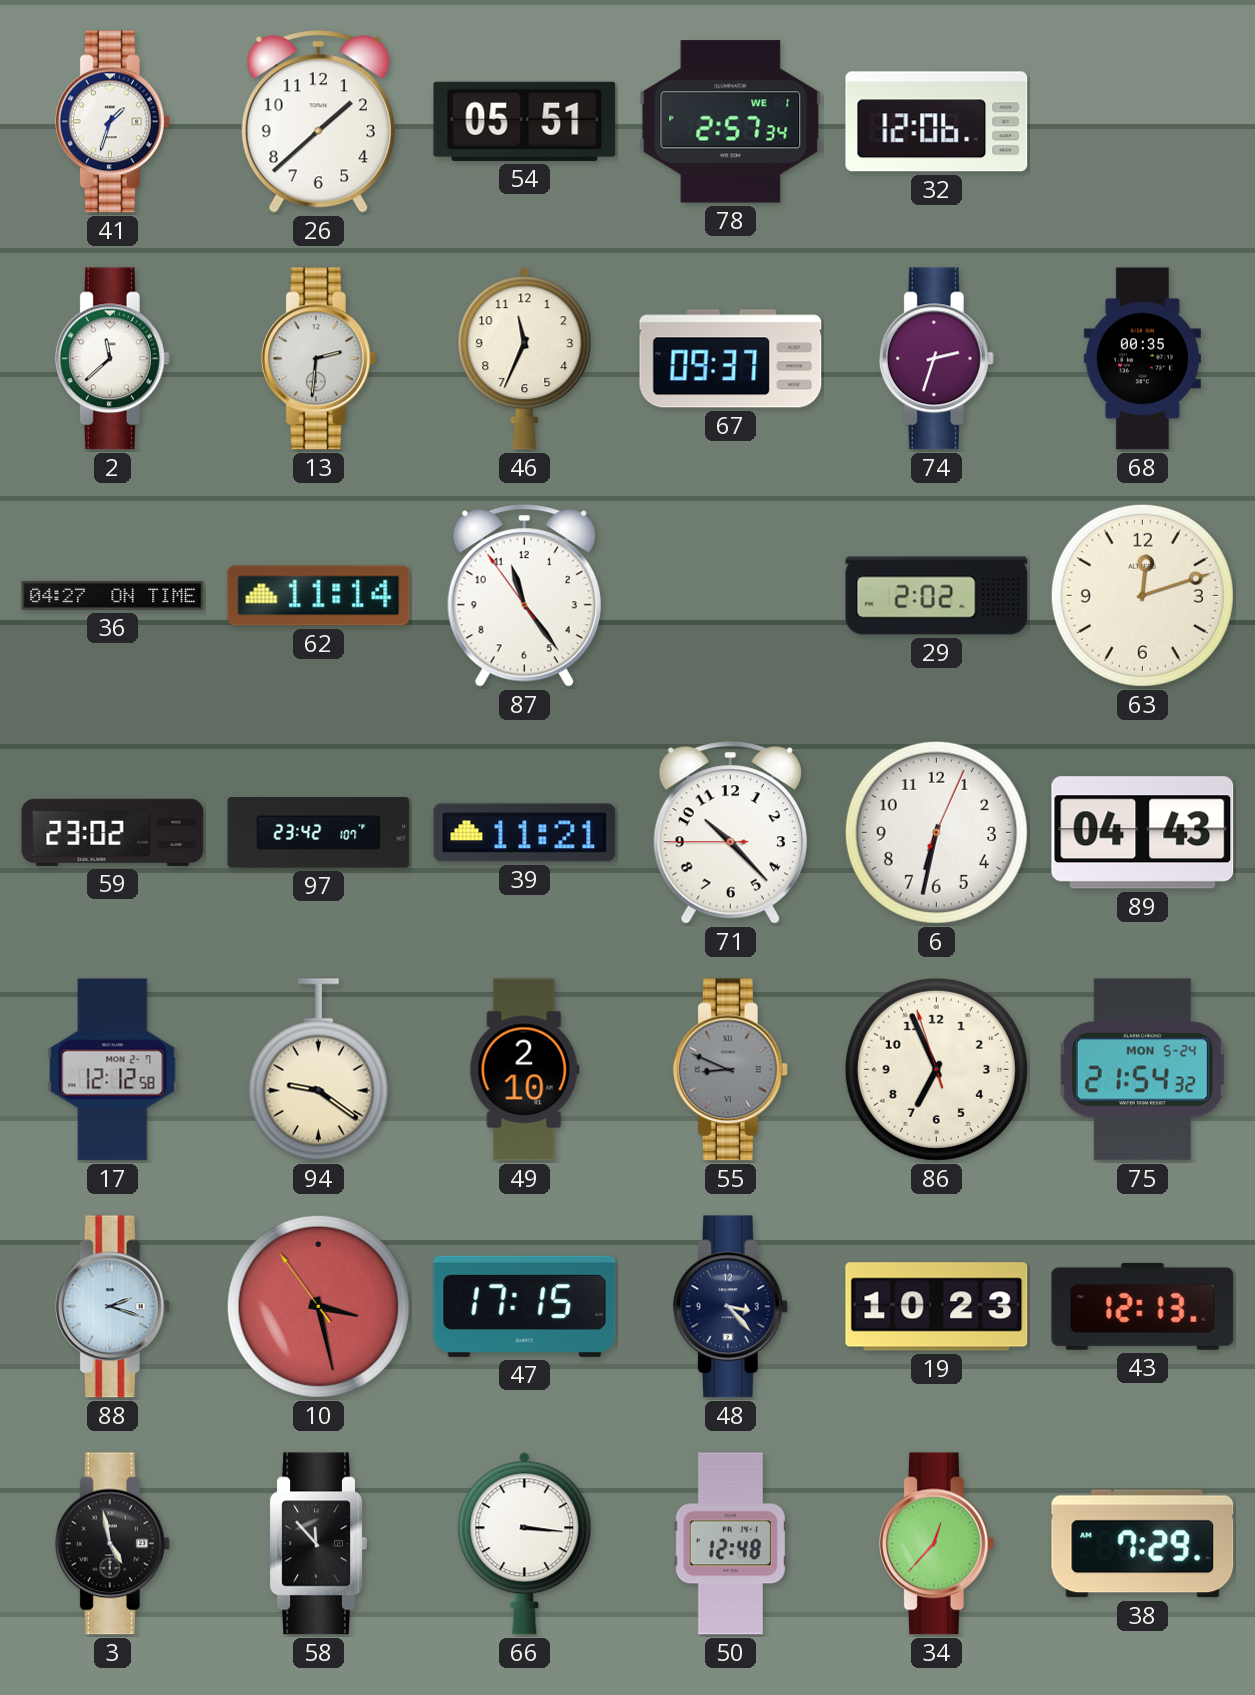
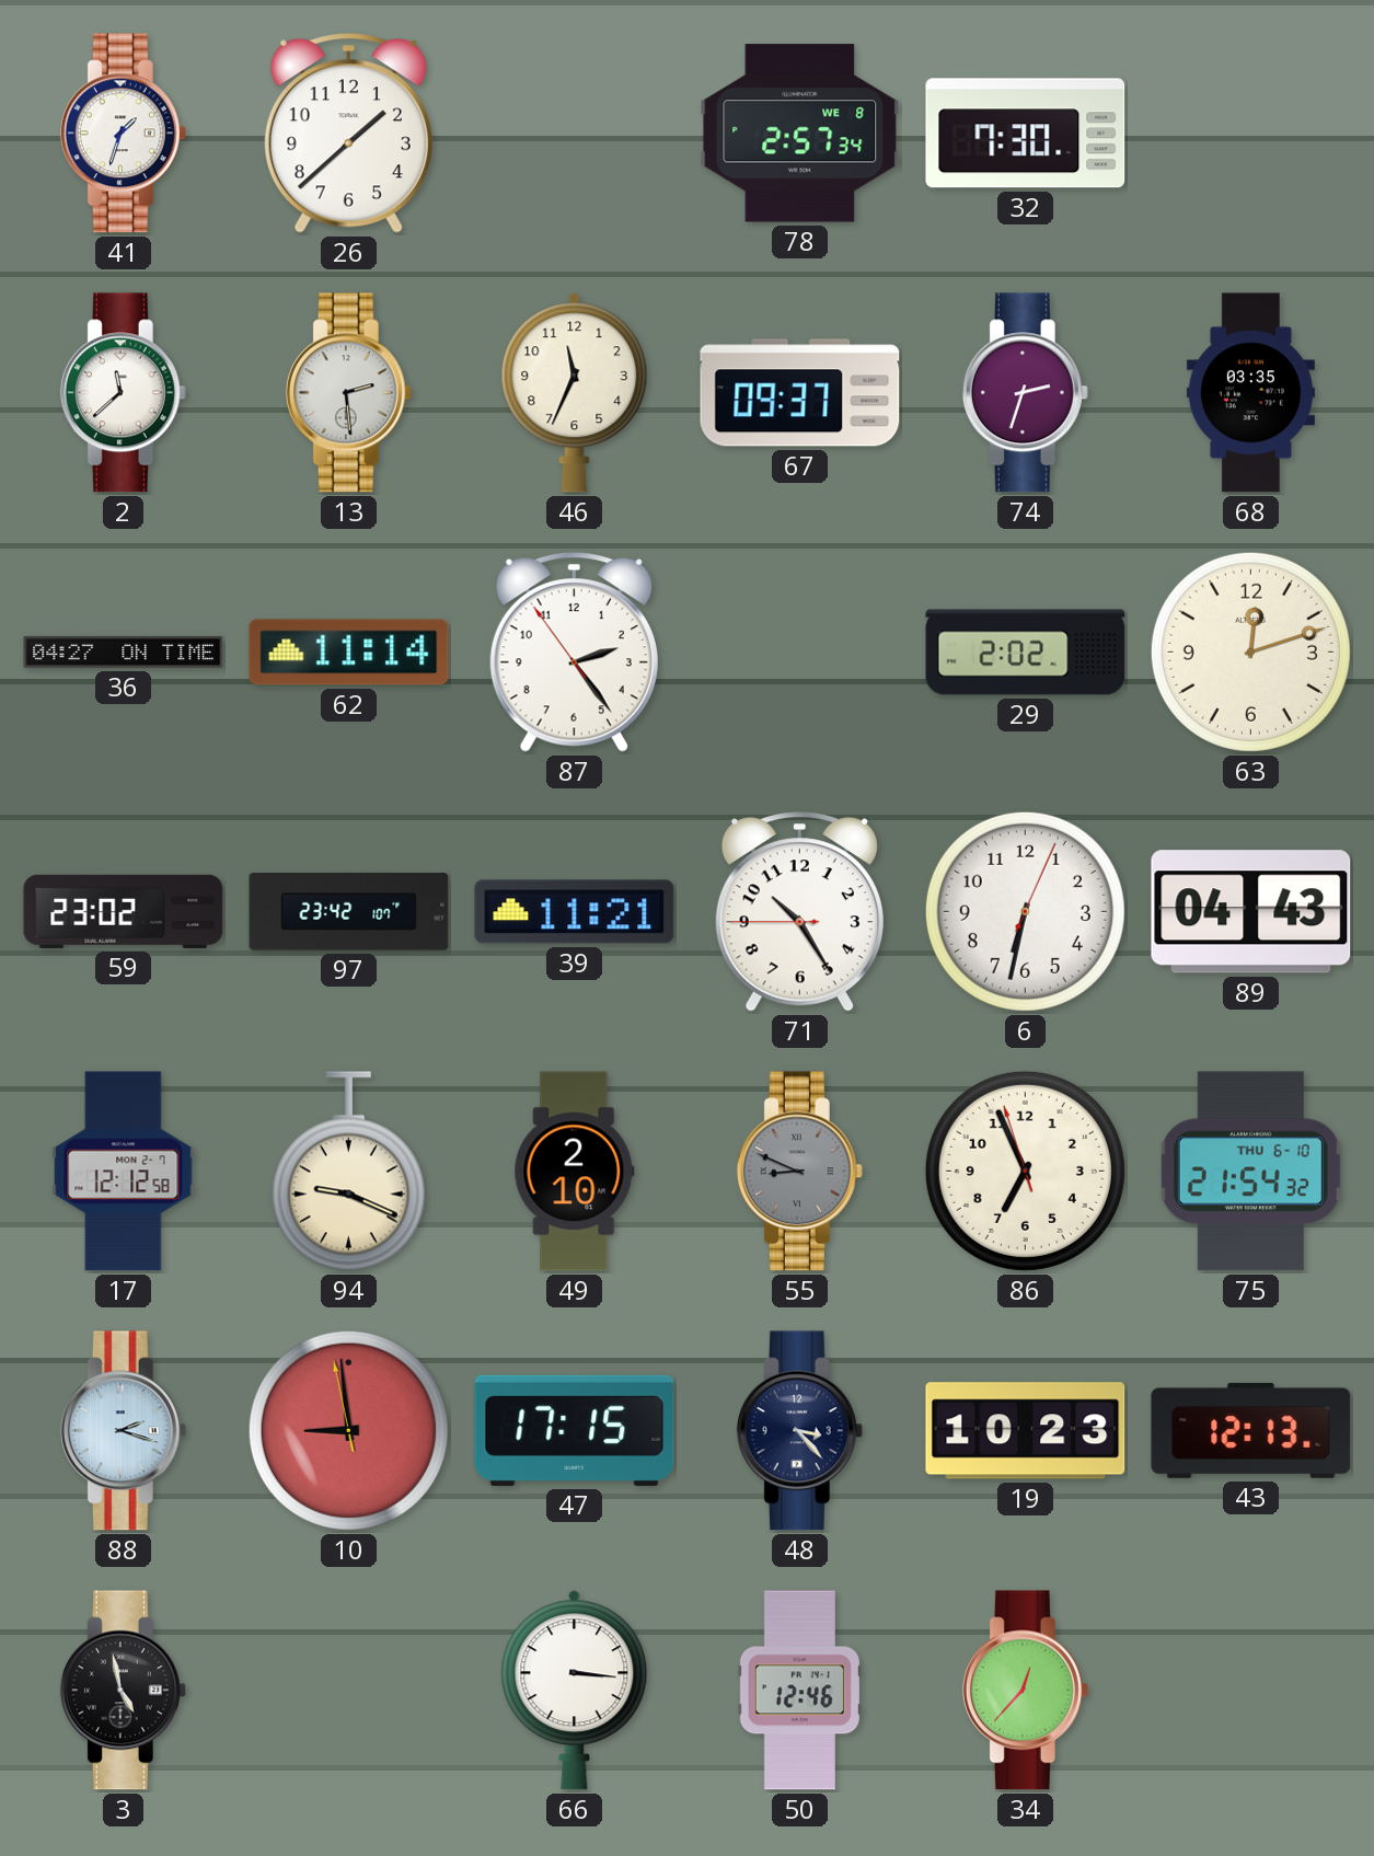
54: 05:51 -> none (525, 121)
78 date: WE 1 -> WE 8 (800, 134)
32: 12:06 -> 7:30 (1026, 134)
13: 2:31 -> 2:29 (348, 393)
68: 00:35 -> 03:35 (1250, 393)
87: 11:23 -> 2:23 (574, 653)
71: 10:22 -> 10:24 (799, 912)
94: 9:21 -> 9:19 (348, 1172)
75 date: MON 5-24 -> THU 6-10 (1250, 1172)
10: 3:27 -> 8:58 (348, 1430)
58: 11:53 -> none (318, 1544)
50: 12:48 -> 12:46 (799, 1691)
38: 7:29 -> none (1143, 1544)
